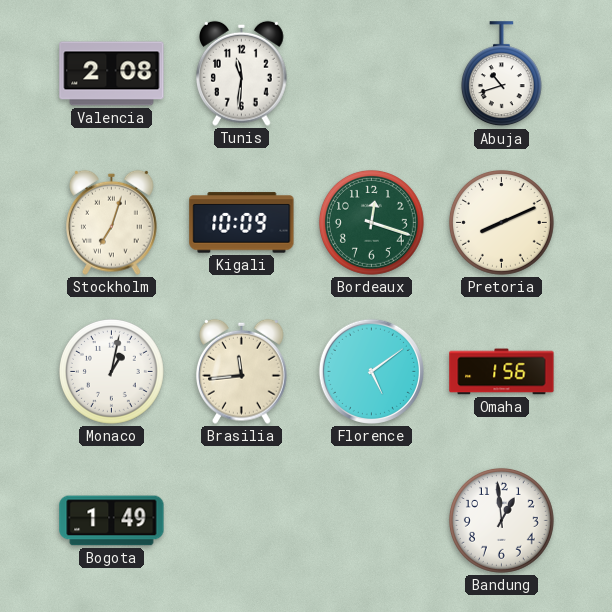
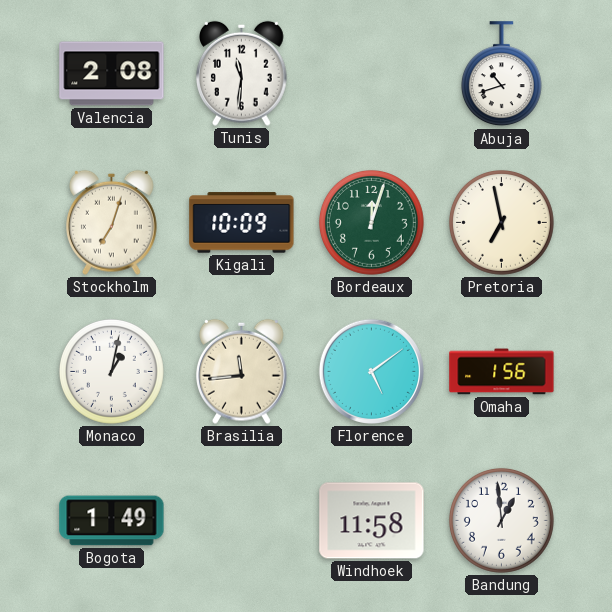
Bordeaux: 12:18 -> 12:03 (371, 222)
Pretoria: 8:11 -> 6:58 (501, 222)
Windhoek: none -> 11:58 (372, 521)
